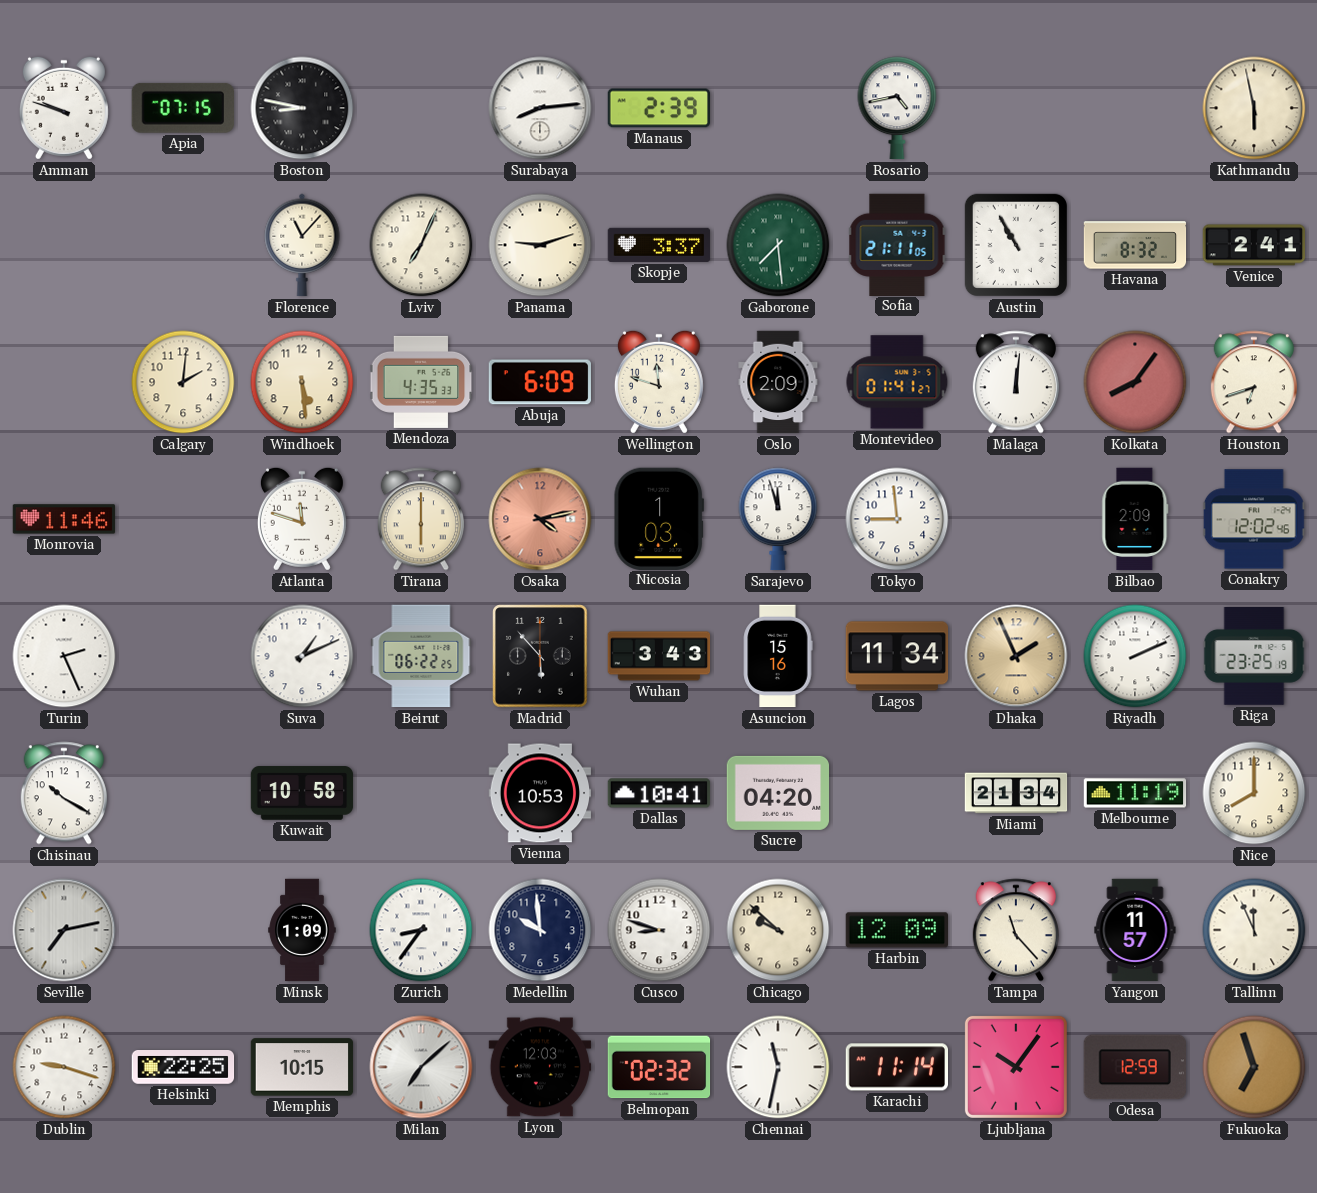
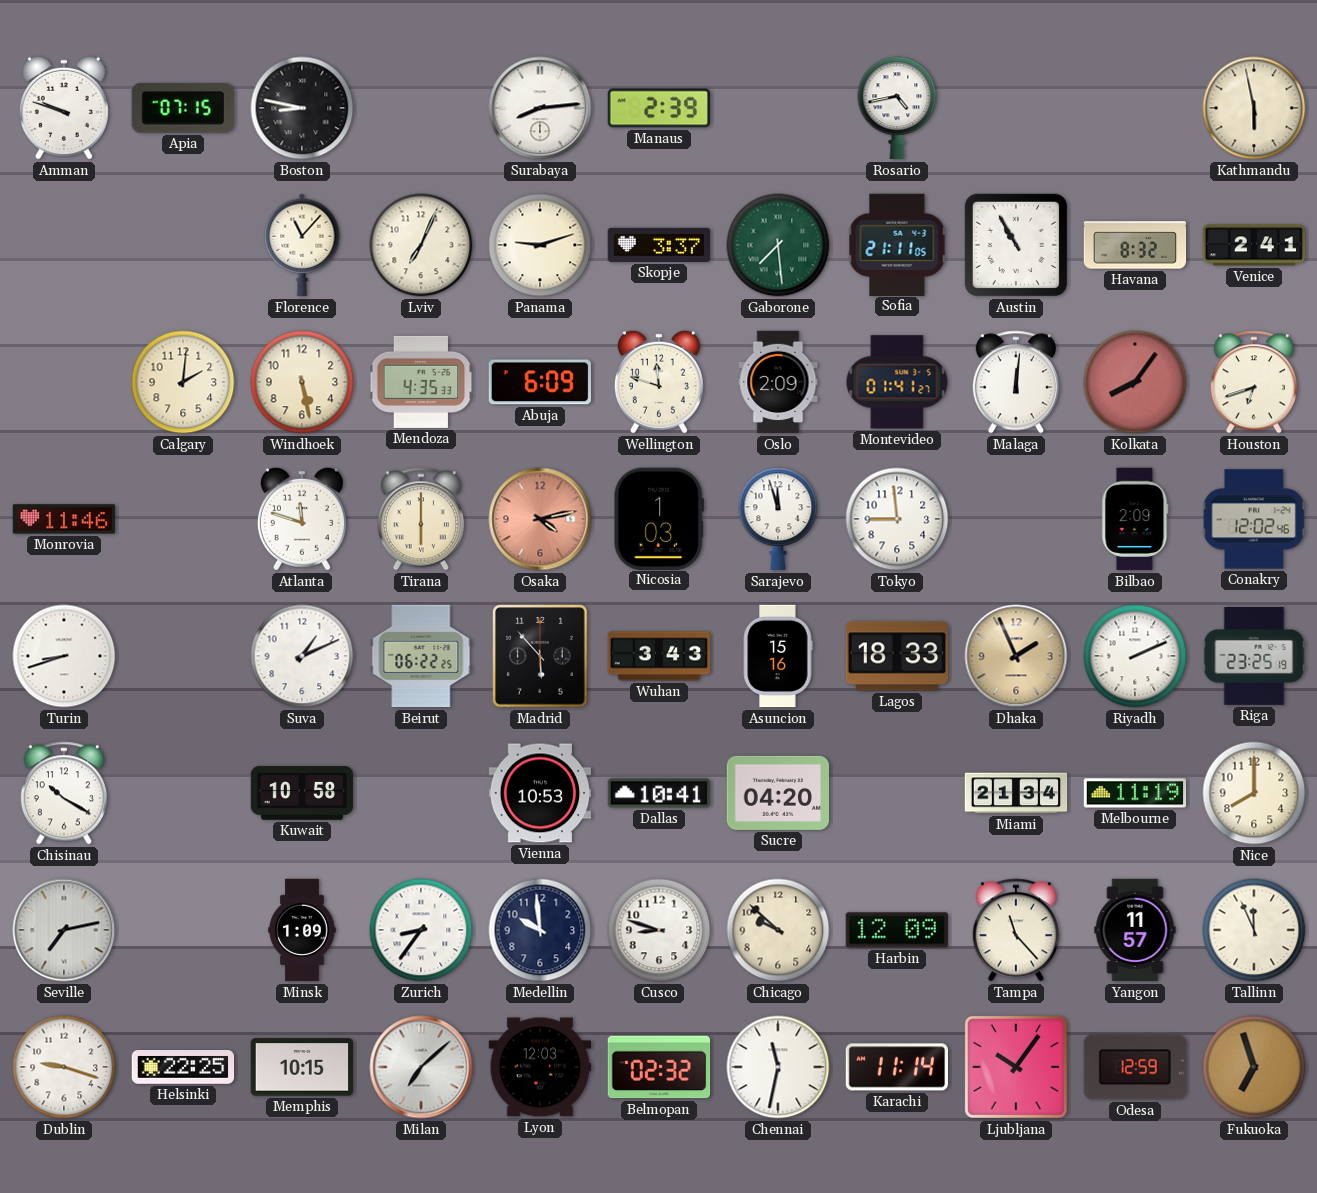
Windhoek: 5:29 -> 5:28 (302, 382)
Turin: 2:26 -> 8:42 (64, 656)
Lagos: 11:34 -> 18:33 (897, 656)
